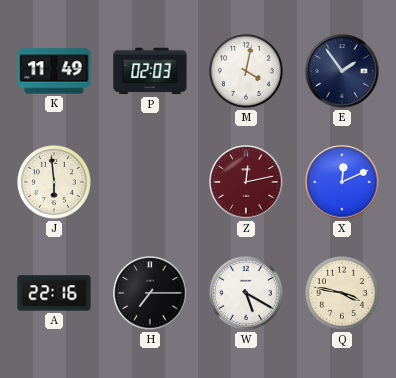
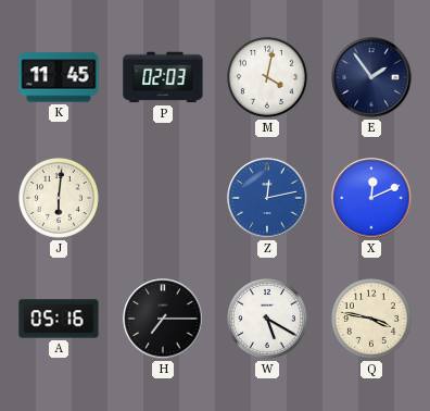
K: 11:49 -> 11:45 (59, 77)
J: 5:59 -> 6:01 (60, 199)
Z dial: burgundy -> blue (267, 198)
A: 22:16 -> 05:16 (59, 319)
